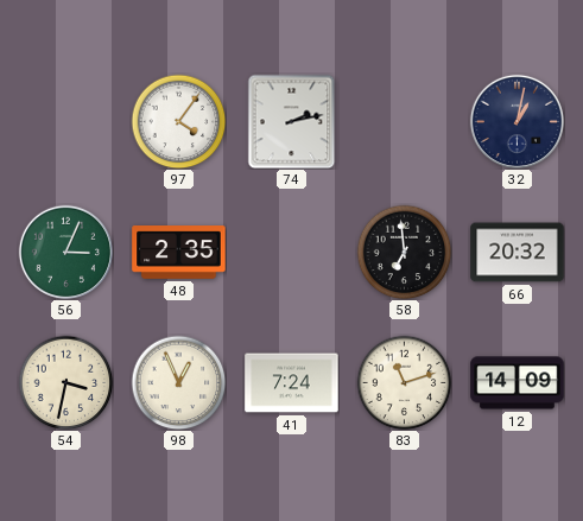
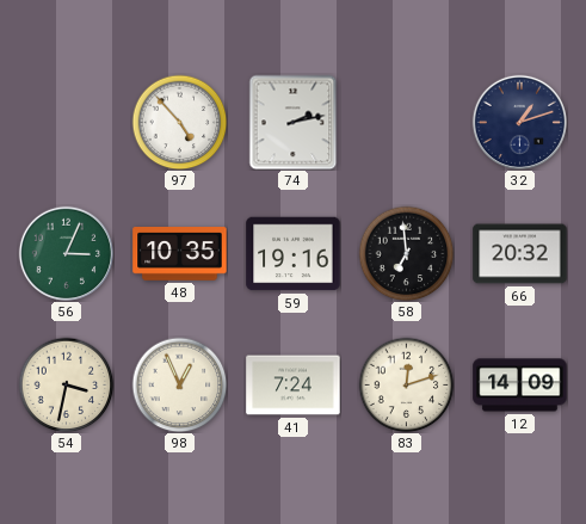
97: 4:06 -> 4:53 (179, 122)
32: 1:02 -> 1:12 (519, 122)
48: 2:35 -> 10:35 (180, 254)
59: none -> 19:16 (294, 254)
83: 11:12 -> 12:12 (406, 384)
